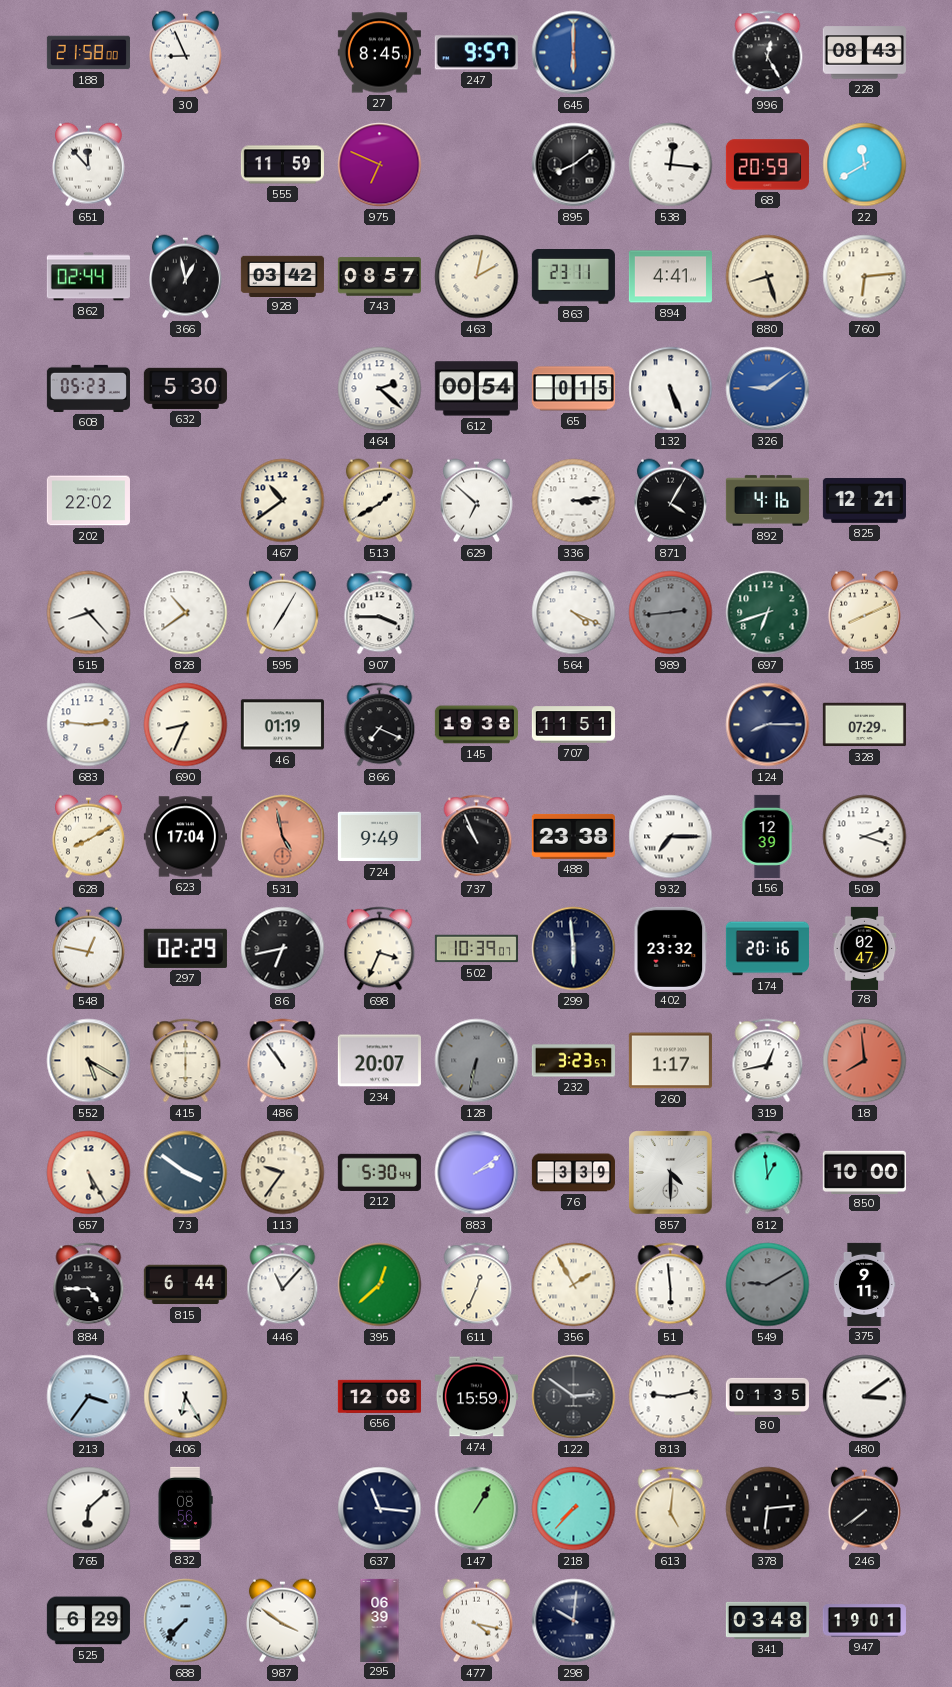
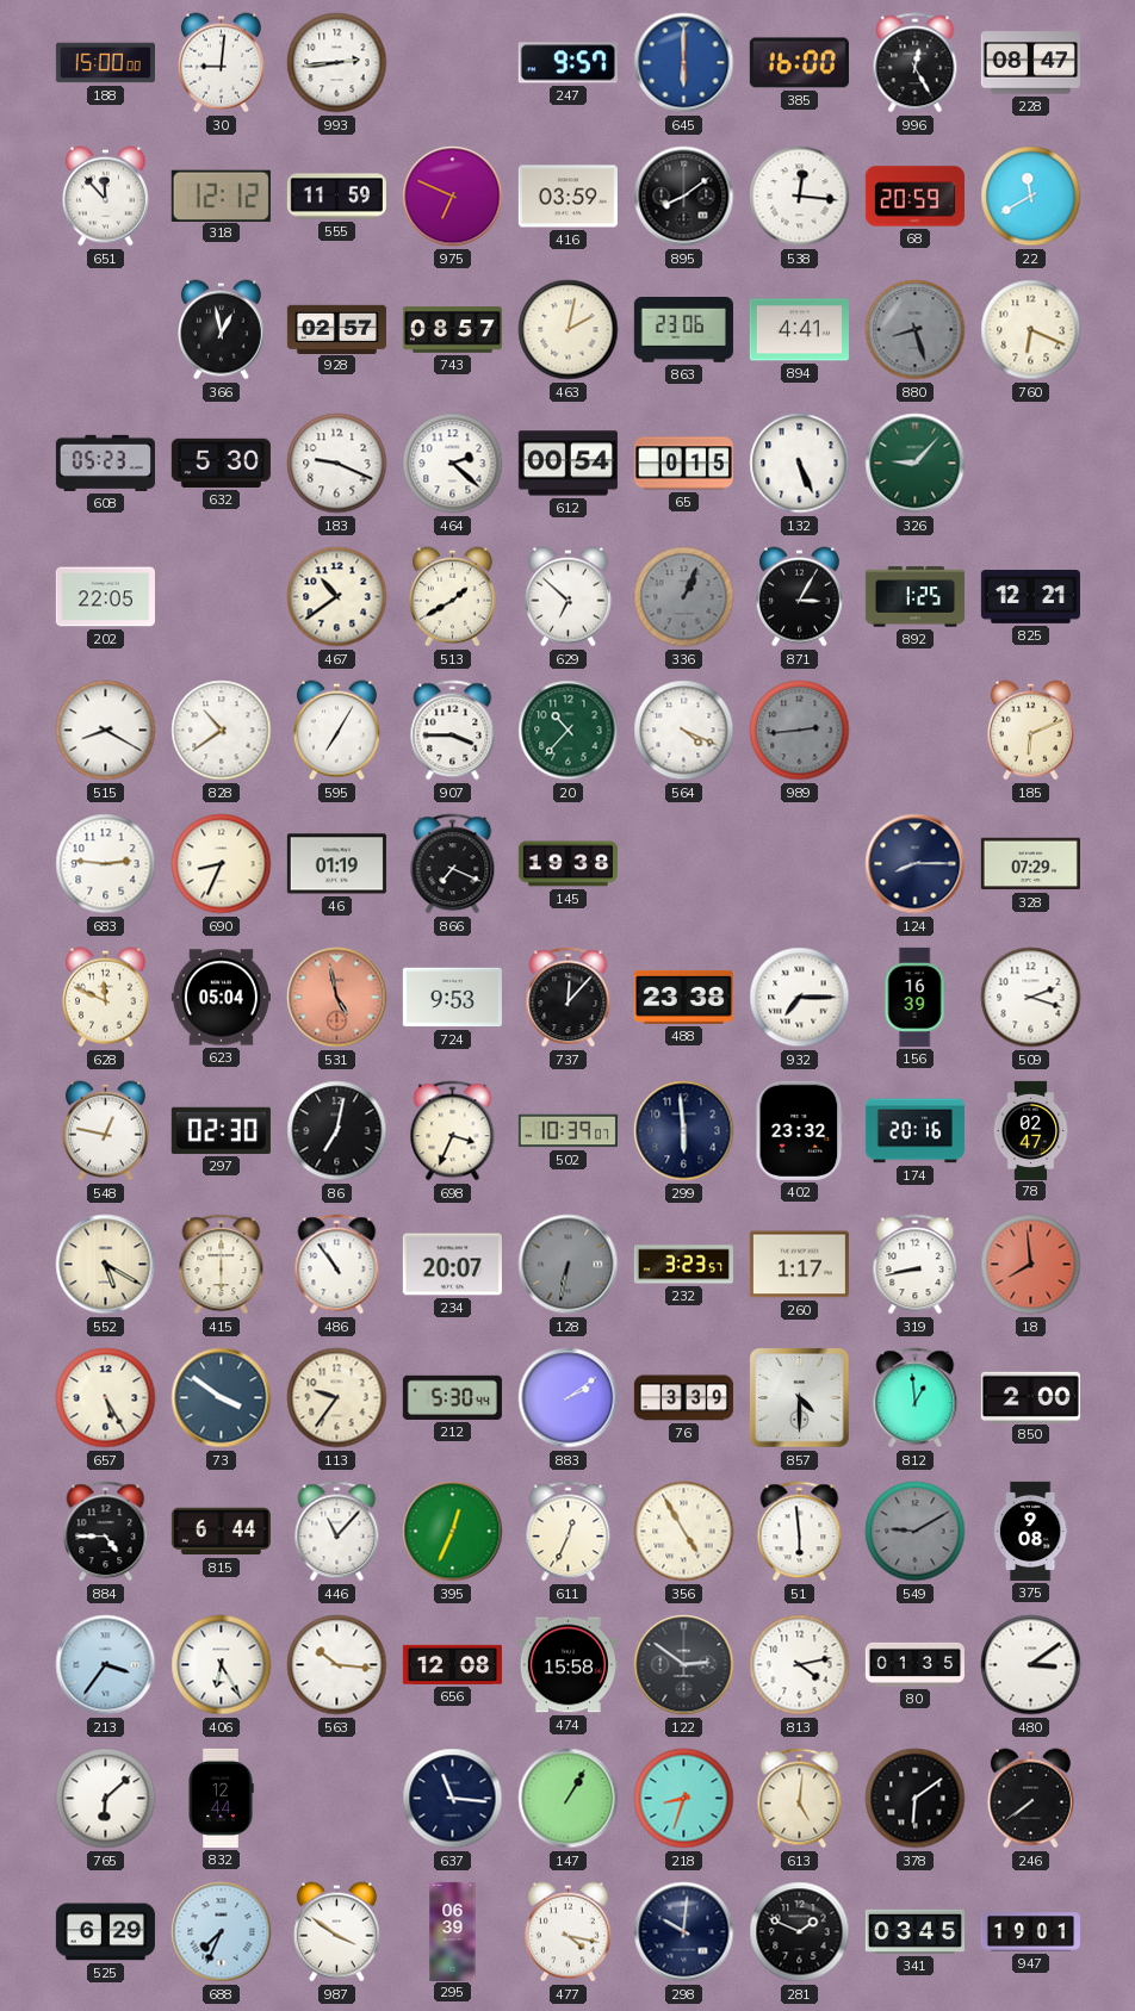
188: 21:58 -> 15:00 (105, 63)
30: 8:56 -> 9:01 (221, 63)
993: none -> 2:44 (337, 63)
27: 8:45 -> none (379, 53)
385: none -> 16:00 (799, 63)
228: 08:43 -> 08:47 (1030, 63)
318: none -> 12:12 (221, 195)
416: none -> 03:59 (567, 197)
862: 02:44 -> none (88, 277)
928: 03:42 -> 02:57 (336, 329)
863: 23:11 -> 23:06 (683, 330)
880 dial: cream -> grey (916, 330)
760: 6:14 -> 6:19 (1031, 330)
183: none -> 9:19 (337, 464)
326: 9:09 -> 9:07 (916, 464)
326 dial: blue -> green (916, 464)
202: 22:02 -> 22:05 (105, 597)
336: 3:14 -> 1:04 (684, 597)
336 dial: white -> grey (684, 597)
871: 4:05 -> 3:05 (799, 597)
892: 4:16 -> 1:25 (914, 597)
515: 8:23 -> 8:20 (106, 731)
20: none -> 10:37 (569, 731)
697: 6:42 -> none (768, 613)
185: 8:11 -> 6:11 (1030, 731)
707: 11:51 -> none (573, 725)
628: 8:10 -> 11:49 (105, 998)
623: 17:04 -> 05:04 (221, 998)
724: 9:49 -> 9:53 (452, 998)
737: 10:56 -> 12:07 (569, 998)
156: 12:39 -> 16:39 (914, 997)
297: 02:29 -> 02:30 (221, 1130)
86: 6:43 -> 7:02 (337, 1131)
319: 12:43 -> 8:43 (916, 1265)
850: 10:00 -> 2:00 (1030, 1397)
395: 12:38 -> 12:34 (453, 1532)
356: 1:55 -> 4:55 (684, 1532)
375: 9:11 -> 9:08 (1030, 1531)
563: none -> 10:16 (337, 1665)
474: 15:59 -> 15:58 (567, 1665)
813: 9:13 -> 4:13 (800, 1665)
832: 08:56 -> 12:44 (221, 1798)
218: 7:37 -> 8:33 (684, 1799)
378: 6:14 -> 6:09 (916, 1799)
688: 7:37 -> 7:34 (222, 1932)
281: none -> 1:49 (800, 1932)
341: 03:48 -> 03:45 (914, 1931)
